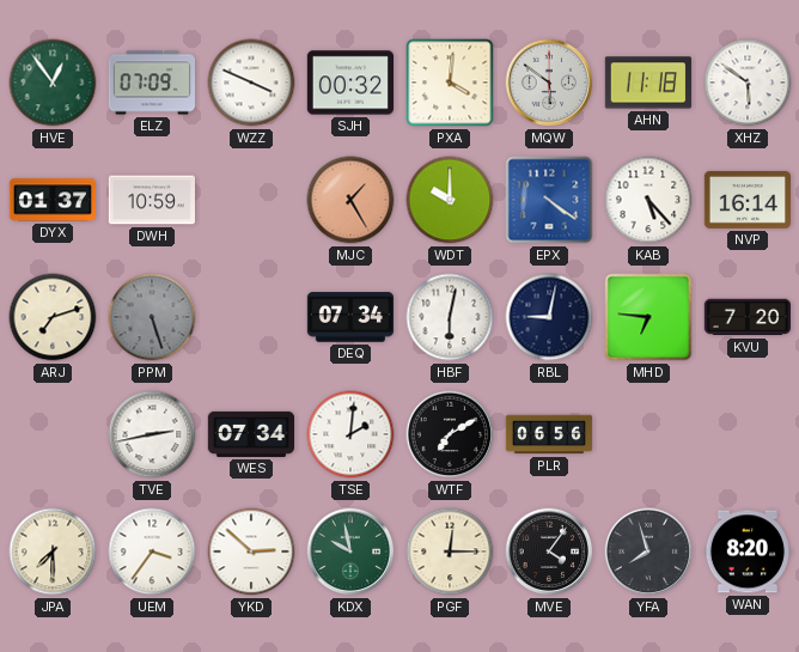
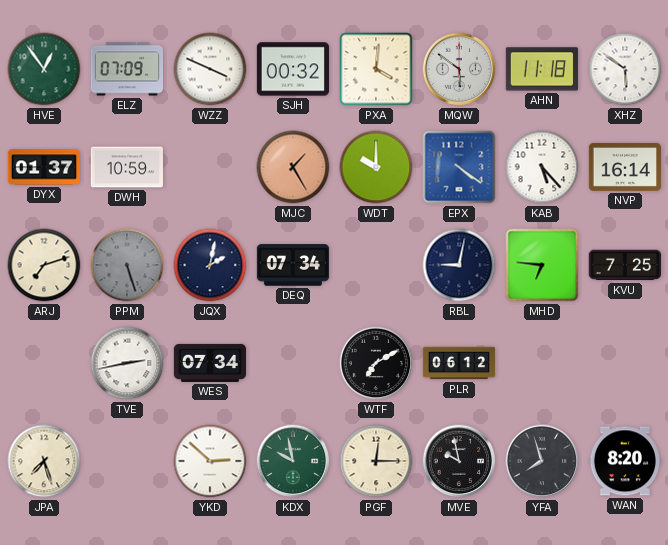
JQX: none -> 2:02 (210, 265)
HBF: 6:02 -> none (450, 317)
KVU: 7:20 -> 7:25 (624, 265)
TSE: 2:01 -> none (350, 434)
PLR: 06:56 -> 06:12 (459, 363)
JPA: 7:30 -> 7:27 (44, 461)
UEM: 3:36 -> none (152, 552)
MVE: 4:06 -> 9:58 (459, 461)
